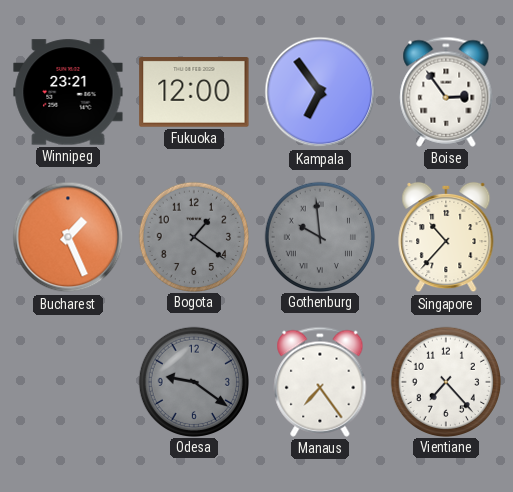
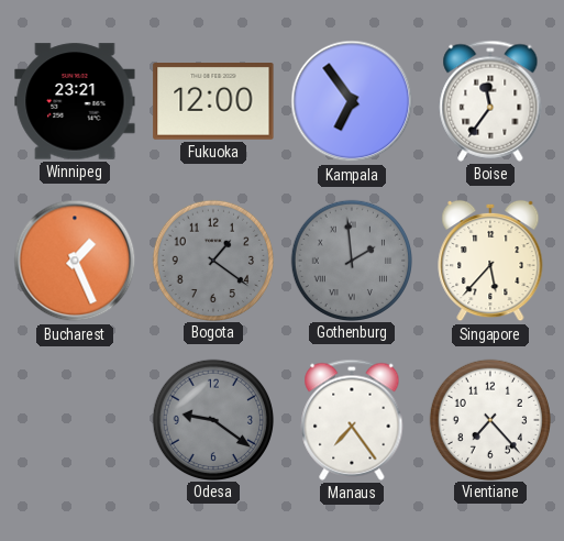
Boise: 2:54 -> 11:36 (490, 101)
Gothenburg: 9:59 -> 1:59 (351, 260)
Singapore: 10:37 -> 5:37 (490, 261)
